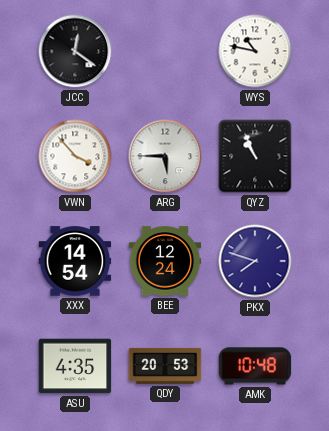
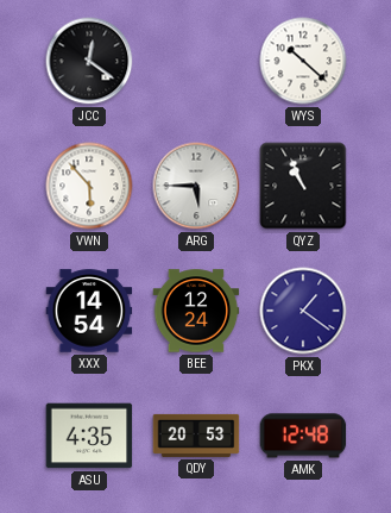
WYS: 10:47 -> 10:22 (303, 61)
VWN: 3:53 -> 5:53 (89, 186)
PKX: 7:48 -> 1:21 (303, 311)
AMK: 10:48 -> 12:48 (303, 436)
